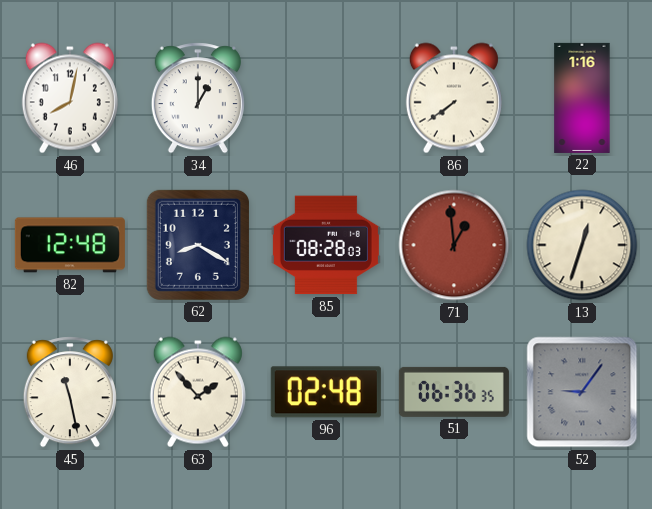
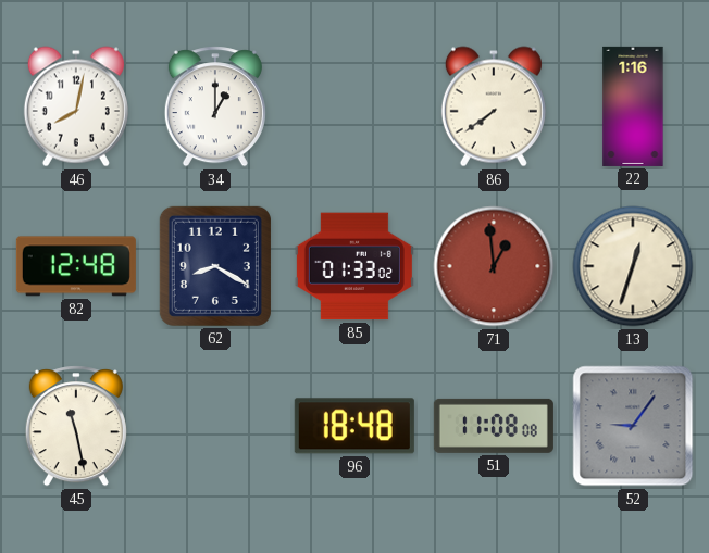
85: 08:28 -> 01:33 (354, 266)
63: 1:53 -> none (198, 392)
96: 02:48 -> 18:48 (354, 426)
51: 06:36 -> 11:08 (494, 426)
